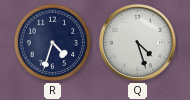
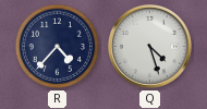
R: 4:33 -> 4:37 (57, 46)
